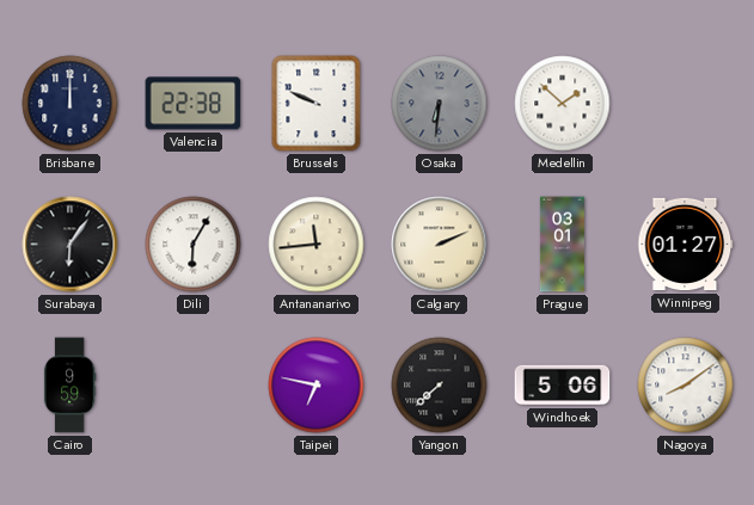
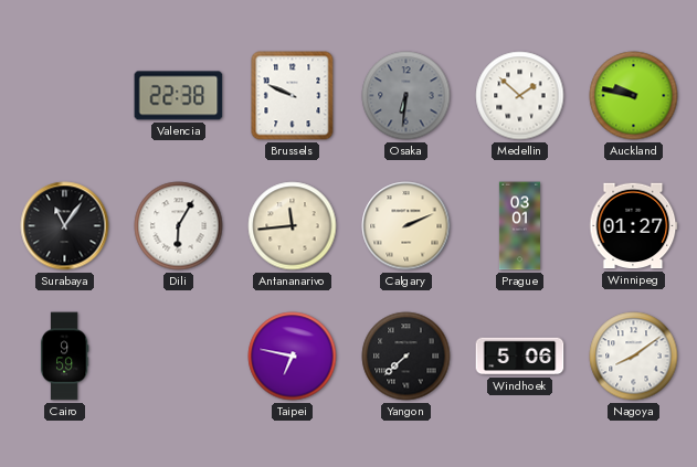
Brisbane: 12:00 -> none (71, 104)
Auckland: none -> 9:47 (634, 96)
Surabaya: 6:06 -> 11:06 (65, 226)
